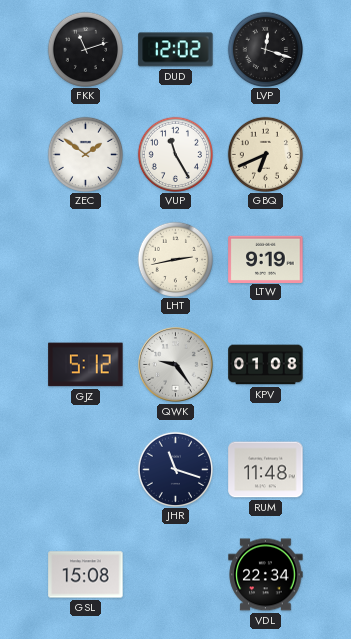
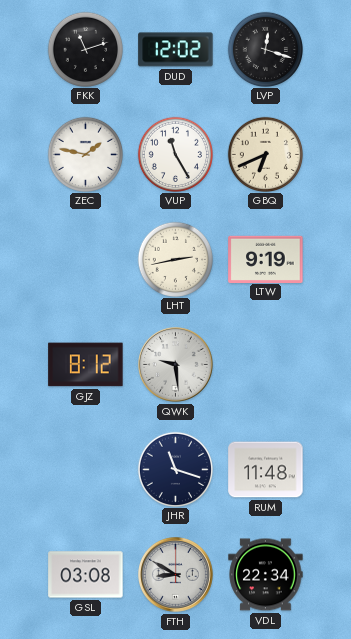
ZEC: 1:51 -> 1:47 (85, 154)
GJZ: 5:12 -> 8:12 (86, 365)
QWK: 9:24 -> 9:29 (176, 365)
KPV: 01:08 -> none (266, 365)
GSL: 15:08 -> 03:08 (86, 575)
FTH: none -> 8:50 (176, 575)
